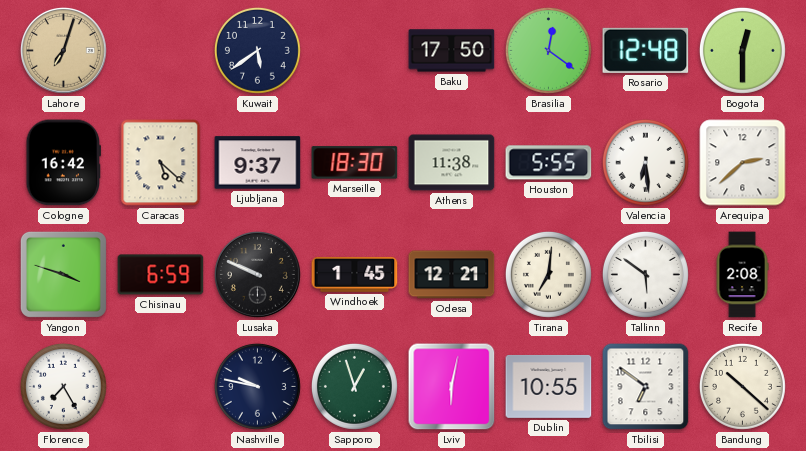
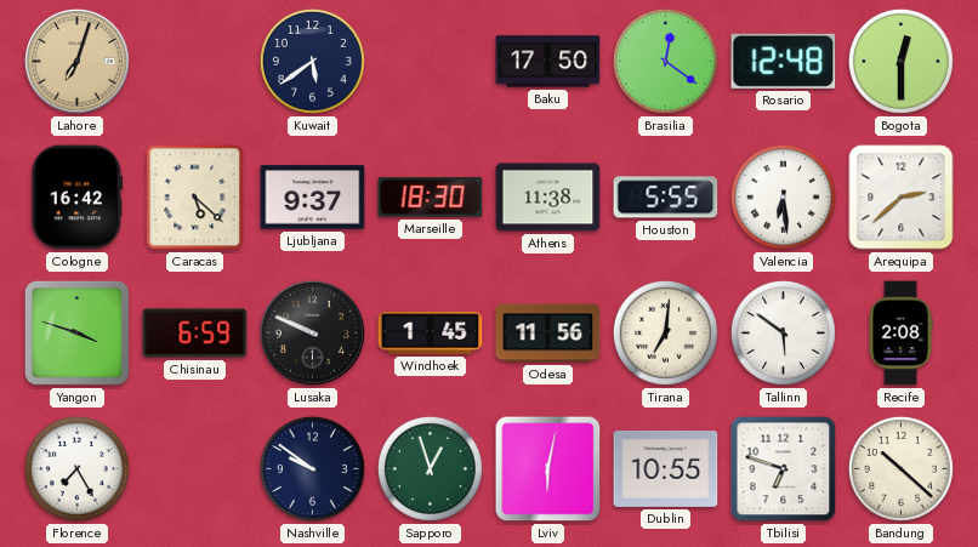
Odesa: 12:21 -> 11:56 (548, 334)
Nashville: 9:47 -> 9:51 (312, 468)
Tbilisi: 6:51 -> 6:48 (784, 469)
